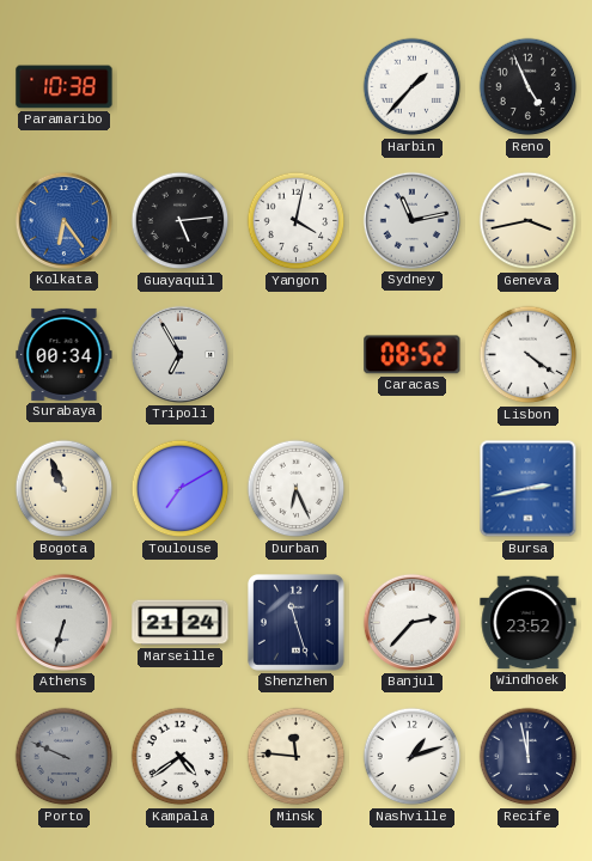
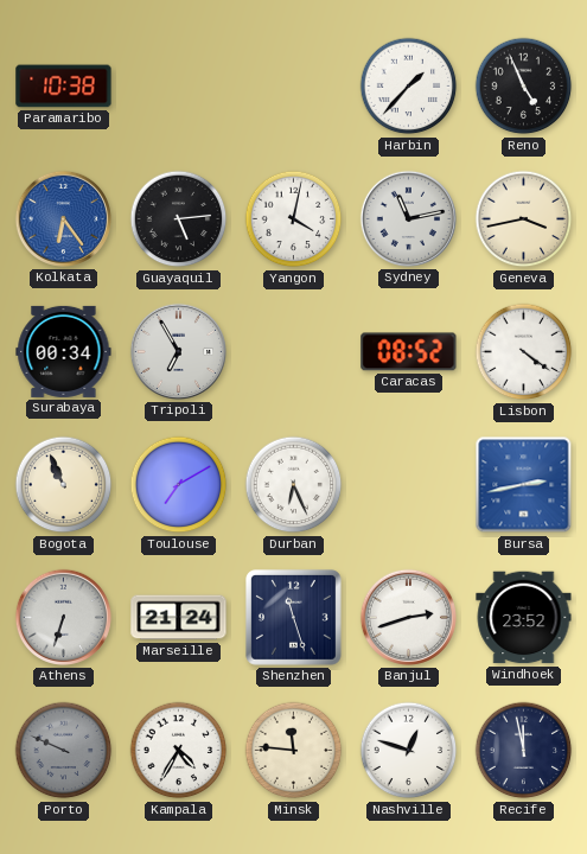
Banjul: 2:37 -> 2:42 (408, 617)
Kampala: 4:39 -> 4:35 (179, 751)
Nashville: 1:12 -> 12:48 (409, 751)
